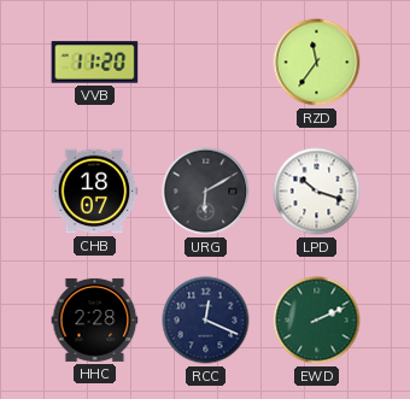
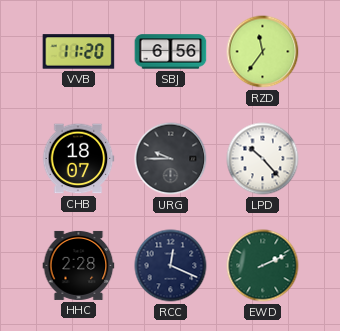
SBJ: none -> 6:56 (171, 52)
URG: 6:10 -> 9:45 (171, 159)
LPD: 10:18 -> 10:23 (263, 159)
